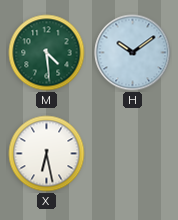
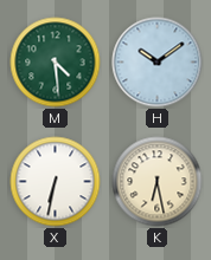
X: 6:28 -> 6:32 (56, 182)
K: none -> 6:28 (158, 182)
